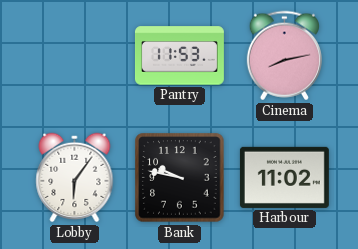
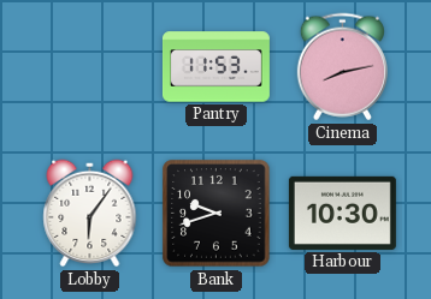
Bank: 9:47 -> 9:42 (217, 214)
Harbour: 11:02 -> 10:30 (342, 213)
